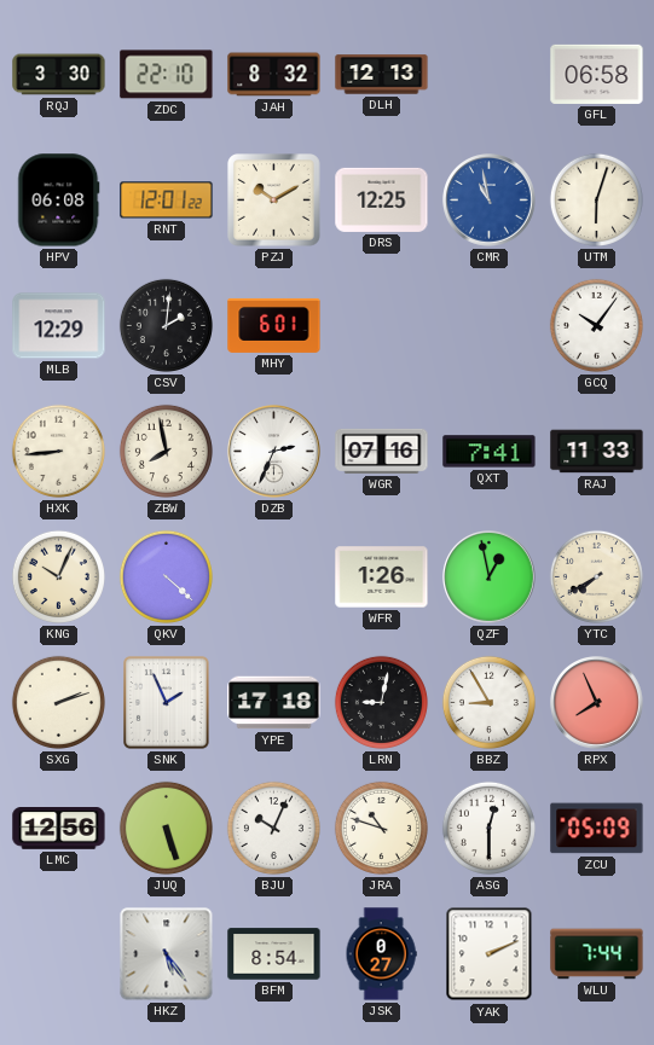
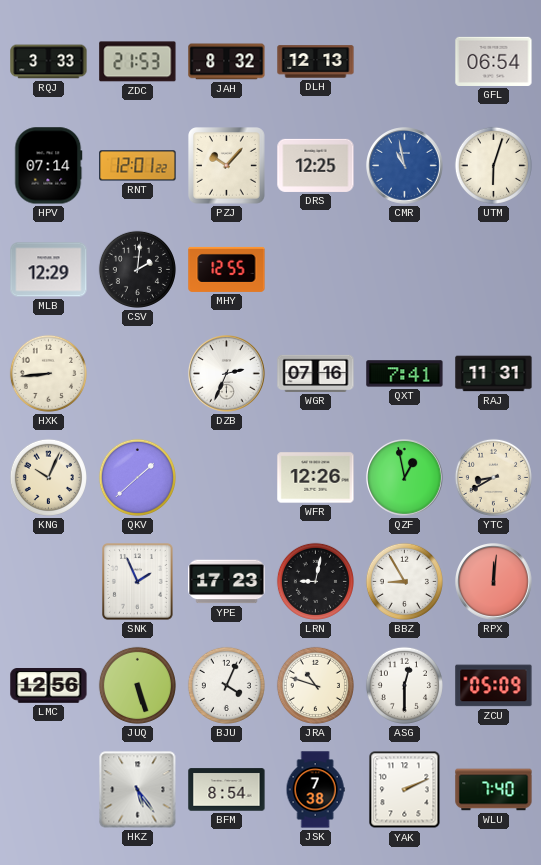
RQJ: 3:30 -> 3:33 (49, 62)
ZDC: 22:10 -> 21:53 (138, 62)
GFL: 06:58 -> 06:54 (494, 61)
HPV: 06:08 -> 07:14 (49, 166)
PZJ: 10:10 -> 10:07 (227, 166)
MHY: 6:01 -> 12:55 (227, 269)
GCQ: 10:06 -> none (596, 325)
ZBW: 7:58 -> none (166, 451)
RAJ: 11:33 -> 11:31 (494, 374)
QKV: 4:22 -> 1:38 (137, 477)
WFR: 1:26 -> 12:26 (316, 478)
YTC: 7:40 -> 8:40 (493, 477)
SXG: 2:12 -> none (58, 702)
YPE: 17:18 -> 17:23 (227, 582)
RPX: 7:56 -> 12:01 (494, 582)
BJU: 10:04 -> 4:04 (226, 685)
JSK: 0:27 -> 7:38 (315, 790)
WLU: 7:44 -> 7:40 (494, 790)
